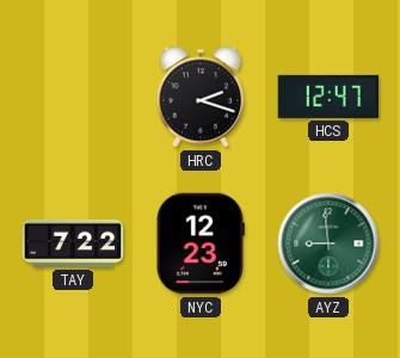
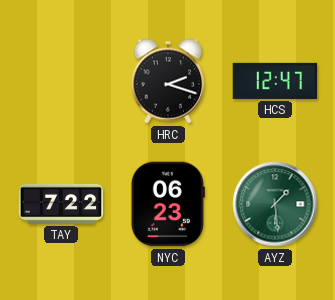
NYC: 12:23 -> 06:23 (168, 204)
AYZ: 8:59 -> 1:29 (275, 204)
